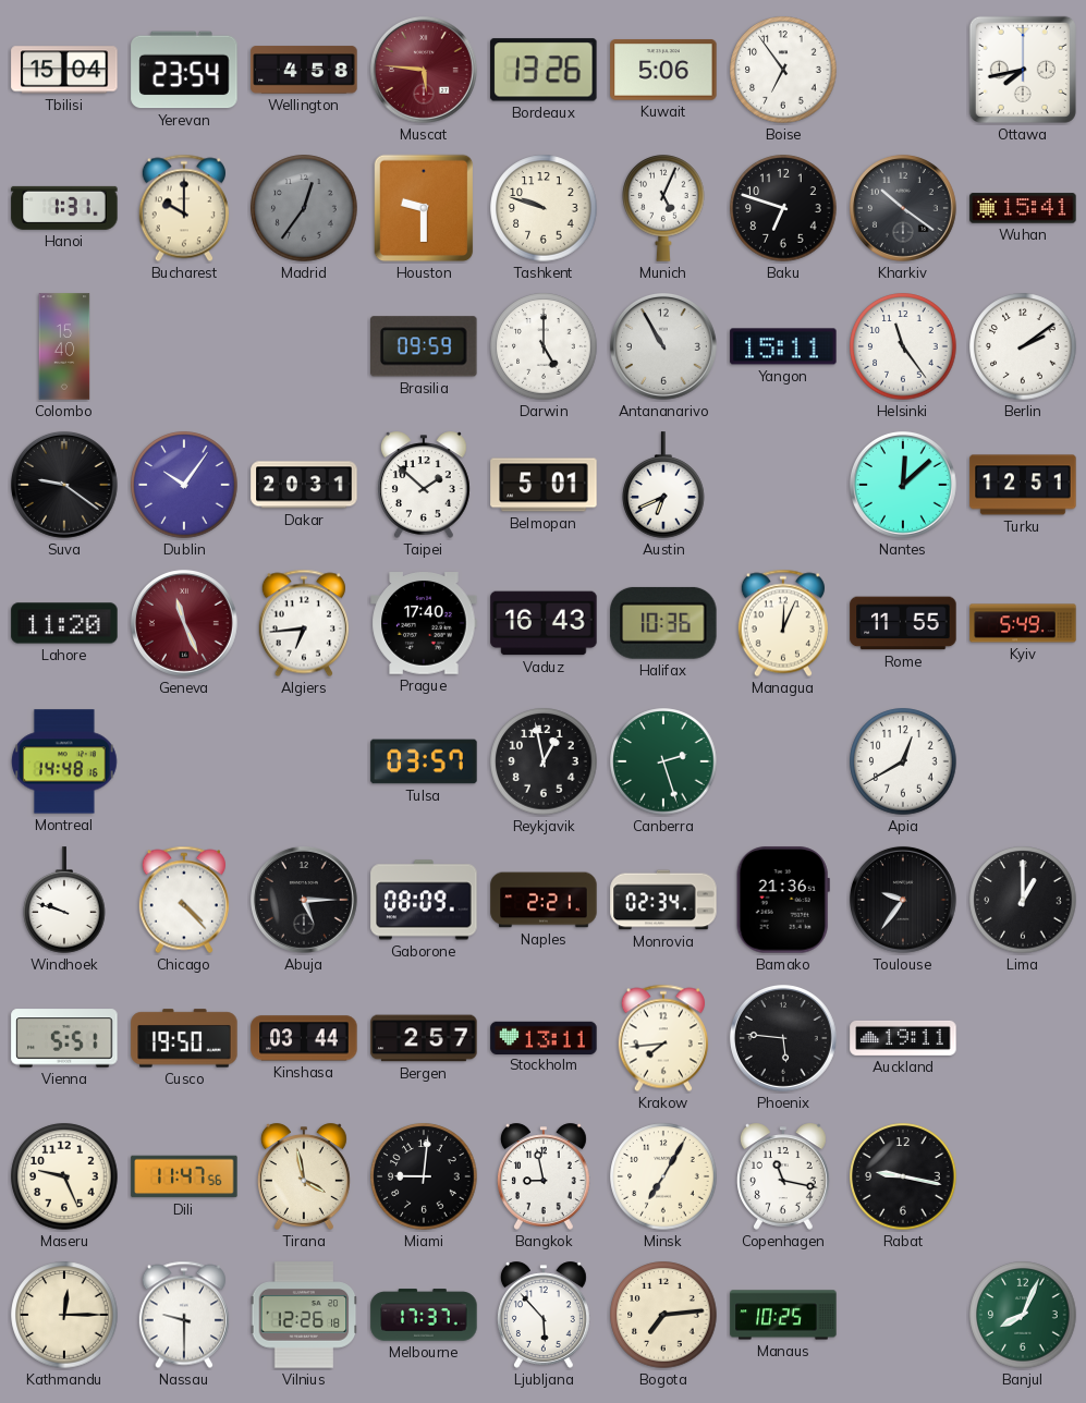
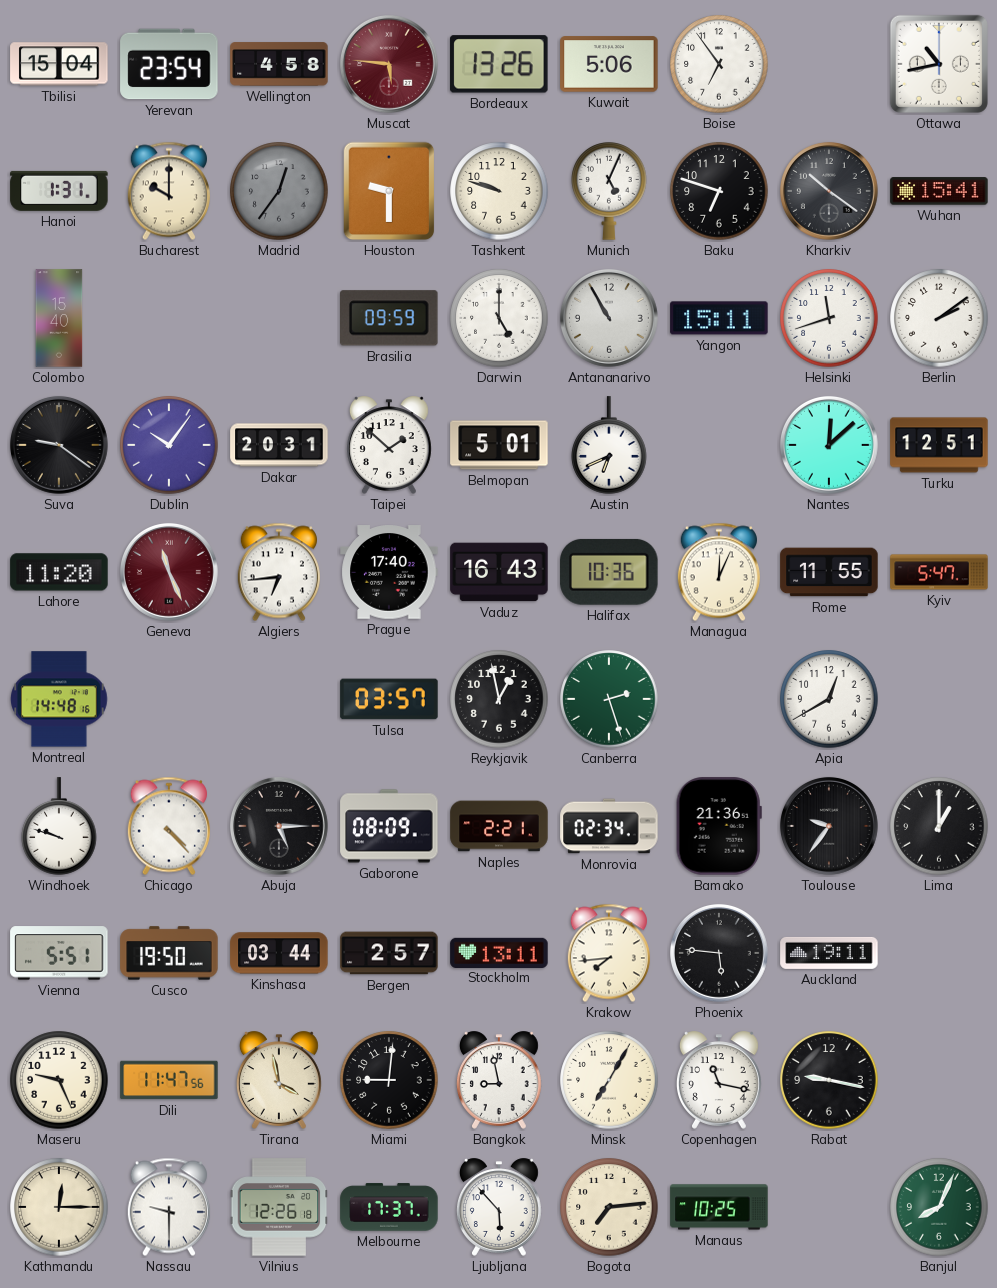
Ottawa: 7:43 -> 10:43 (939, 64)
Helsinki: 11:24 -> 11:42 (829, 318)
Kyiv: 5:49 -> 5:47 (939, 572)
